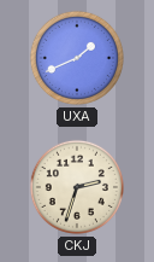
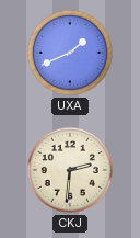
CKJ: 2:33 -> 2:31 (70, 170)
